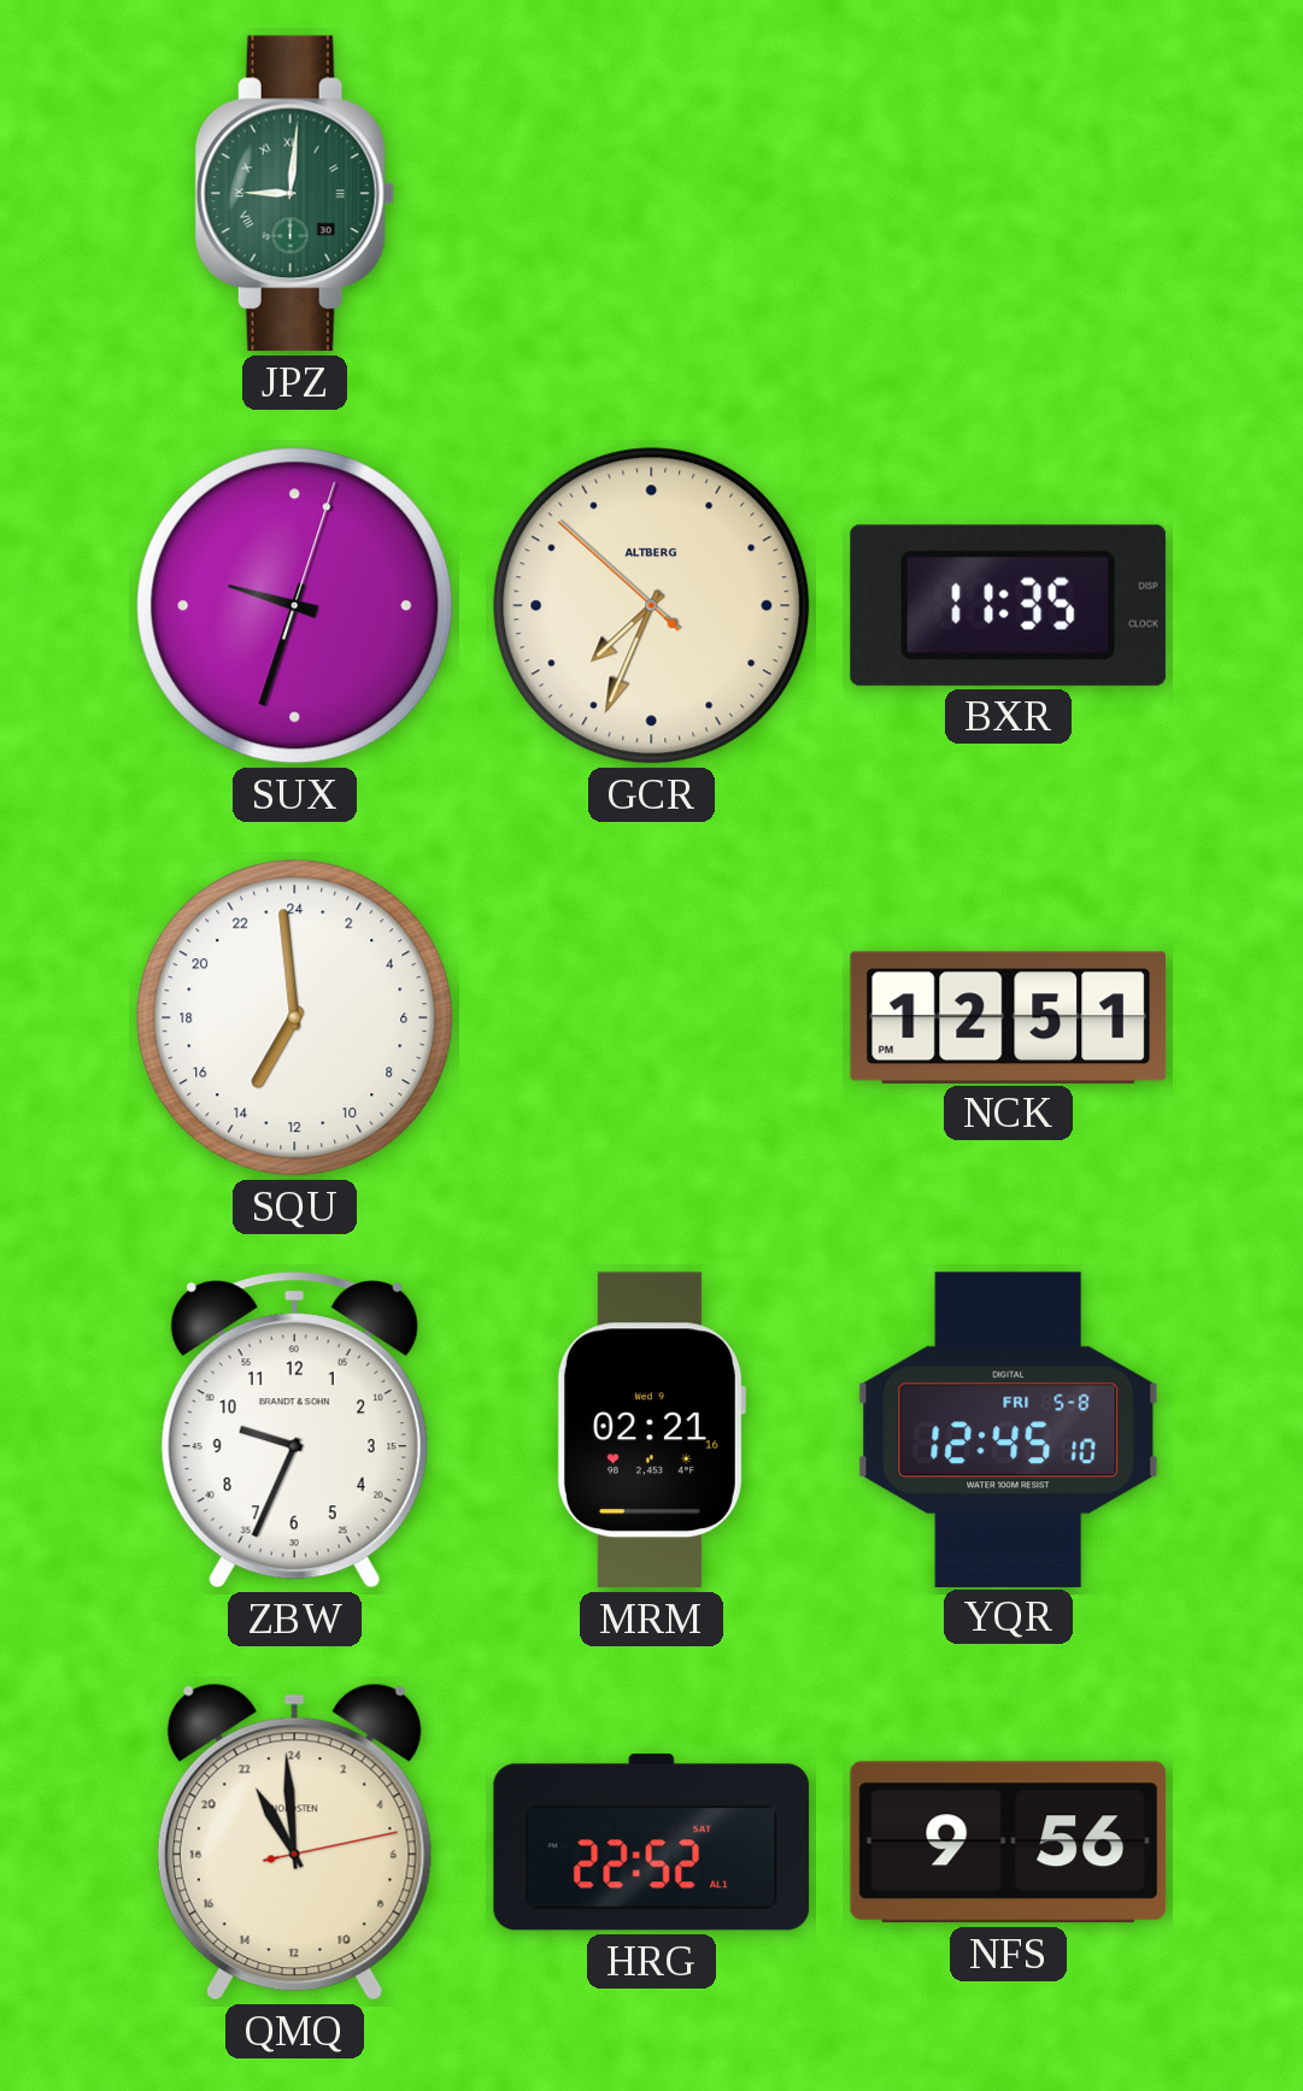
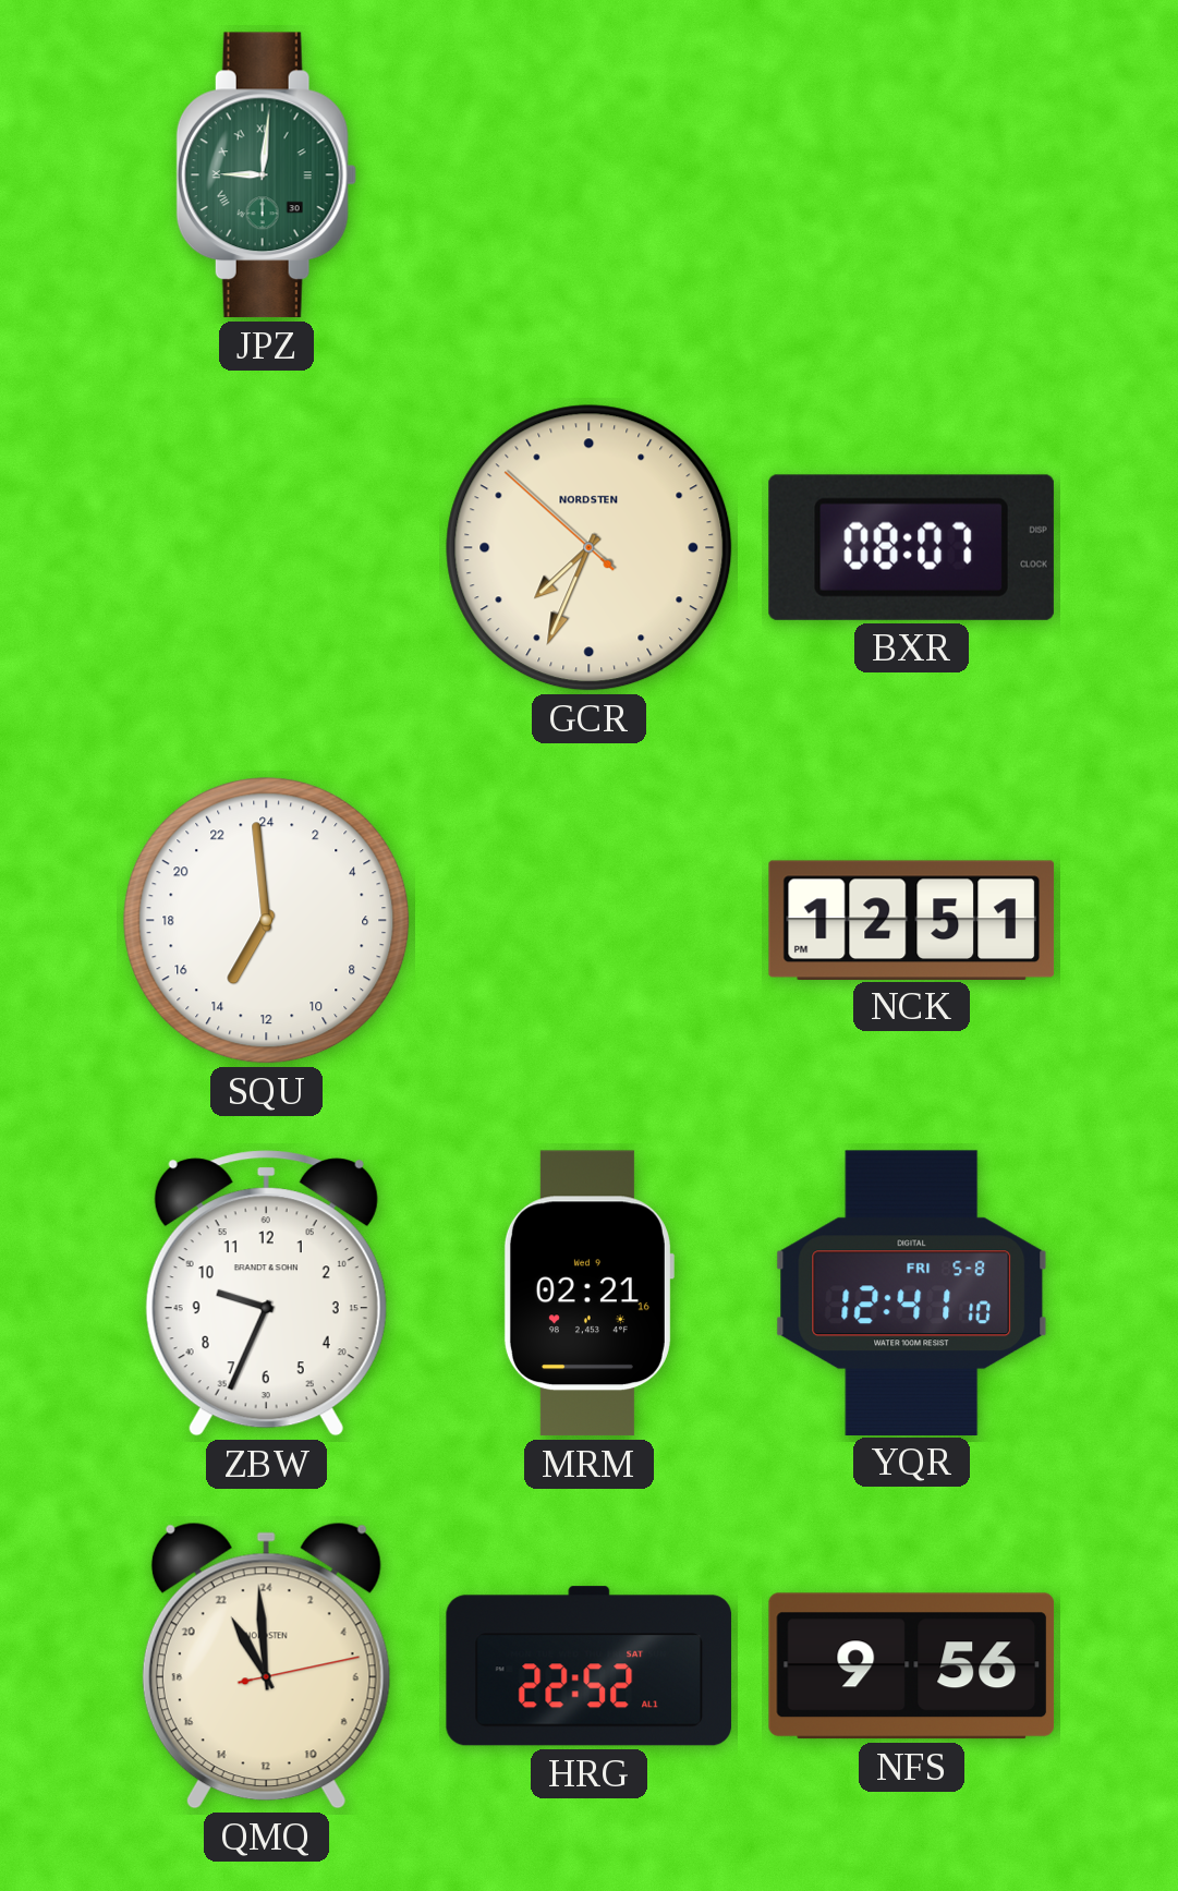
SUX: 9:33 -> none (295, 606)
GCR brand: ALTBERG -> NORDSTEN (590, 548)
BXR: 11:35 -> 08:07 (911, 547)
YQR: 12:45 -> 12:41 (912, 1293)
